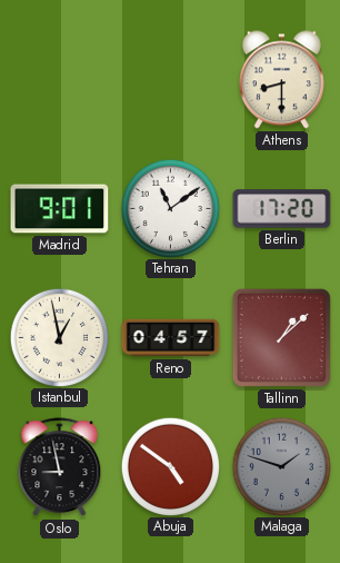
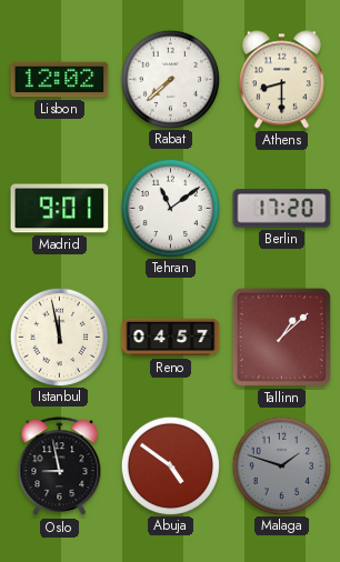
Lisbon: none -> 12:02 (60, 80)
Rabat: none -> 7:38 (170, 79)
Istanbul: 12:58 -> 11:58 (59, 337)
